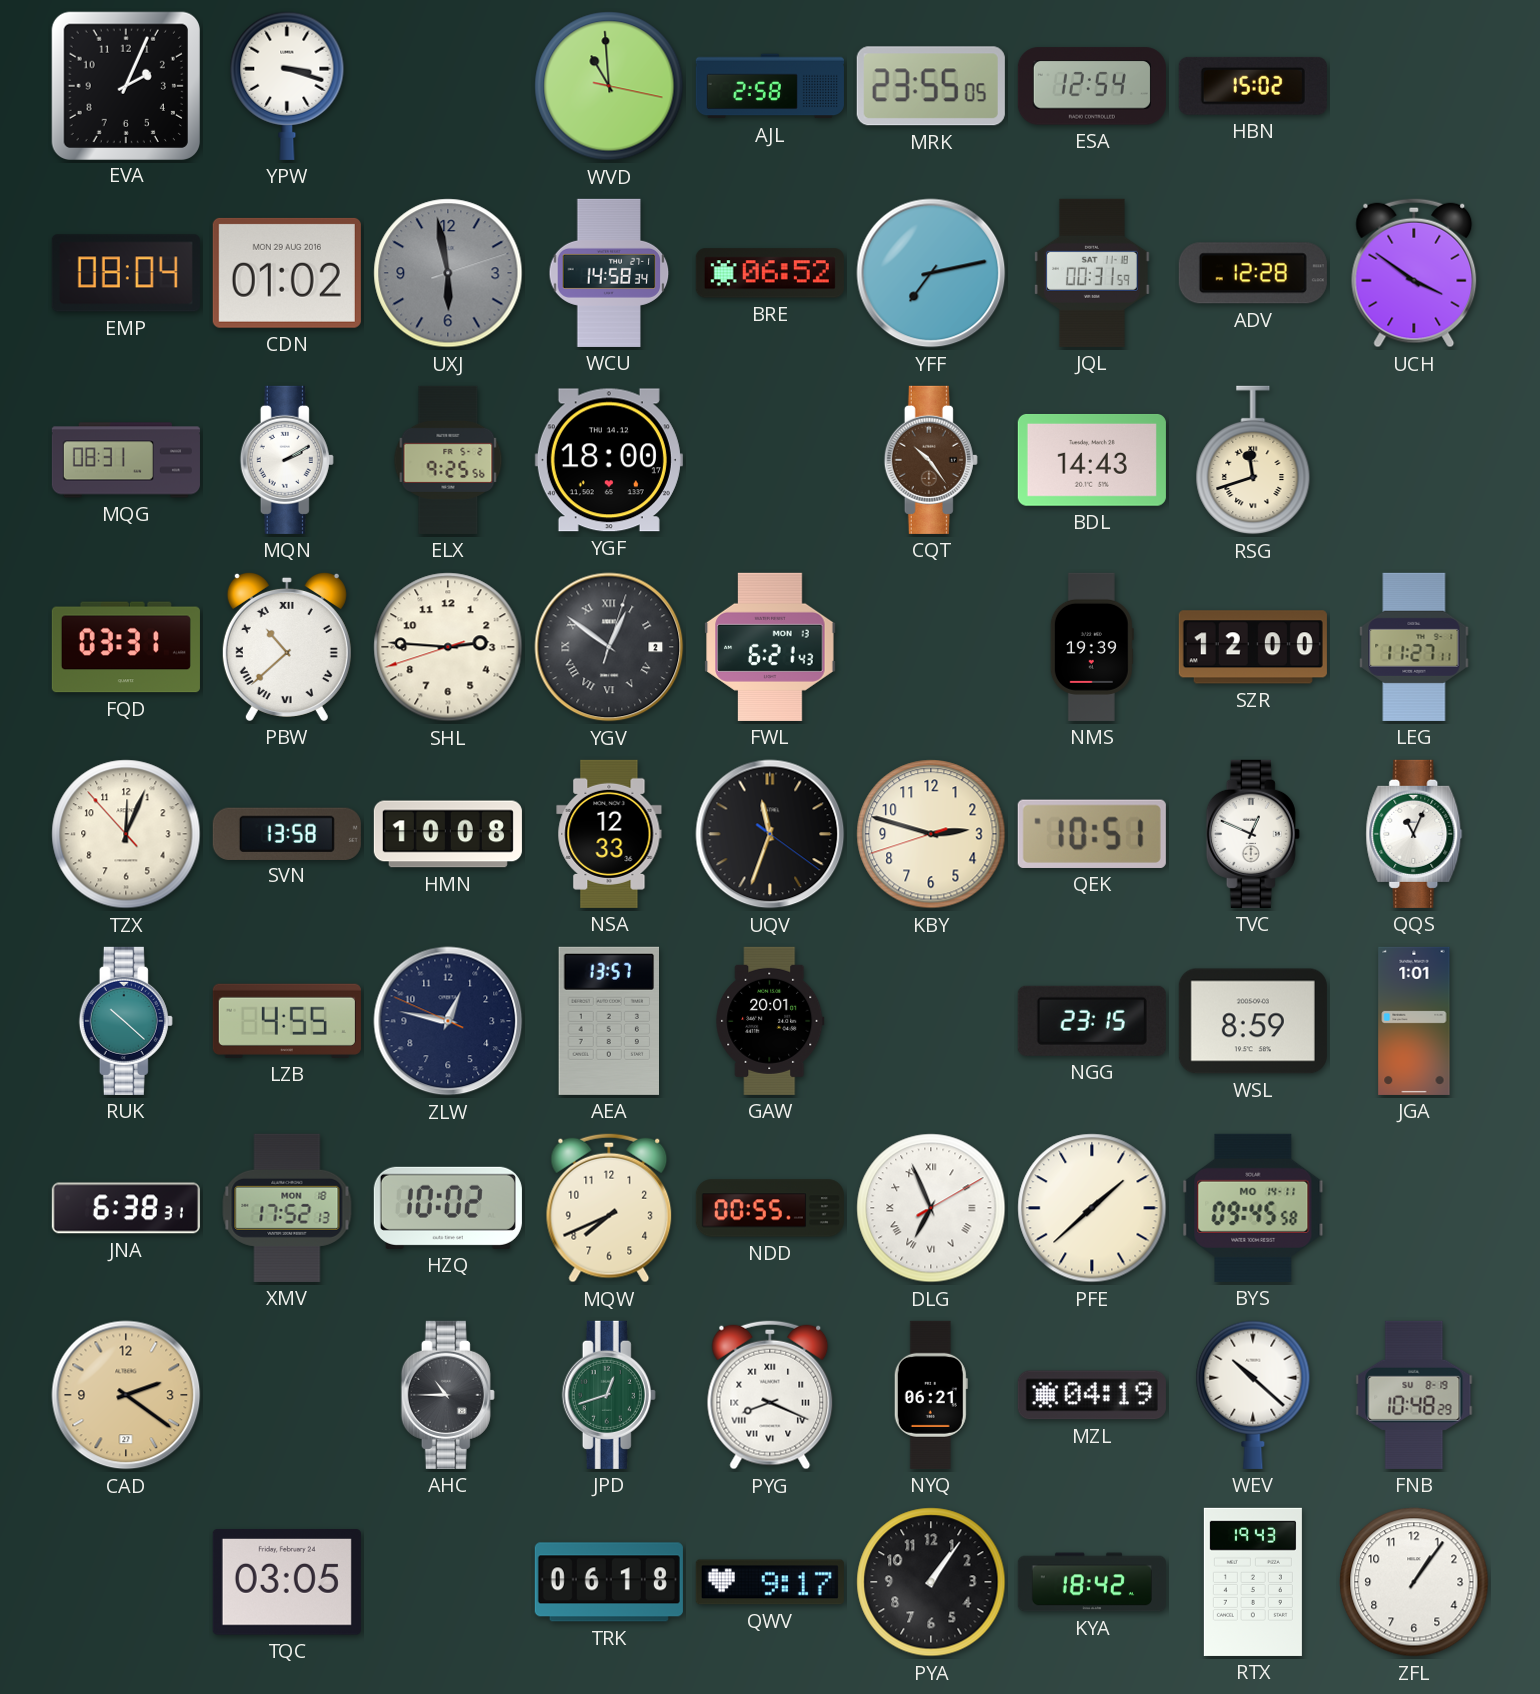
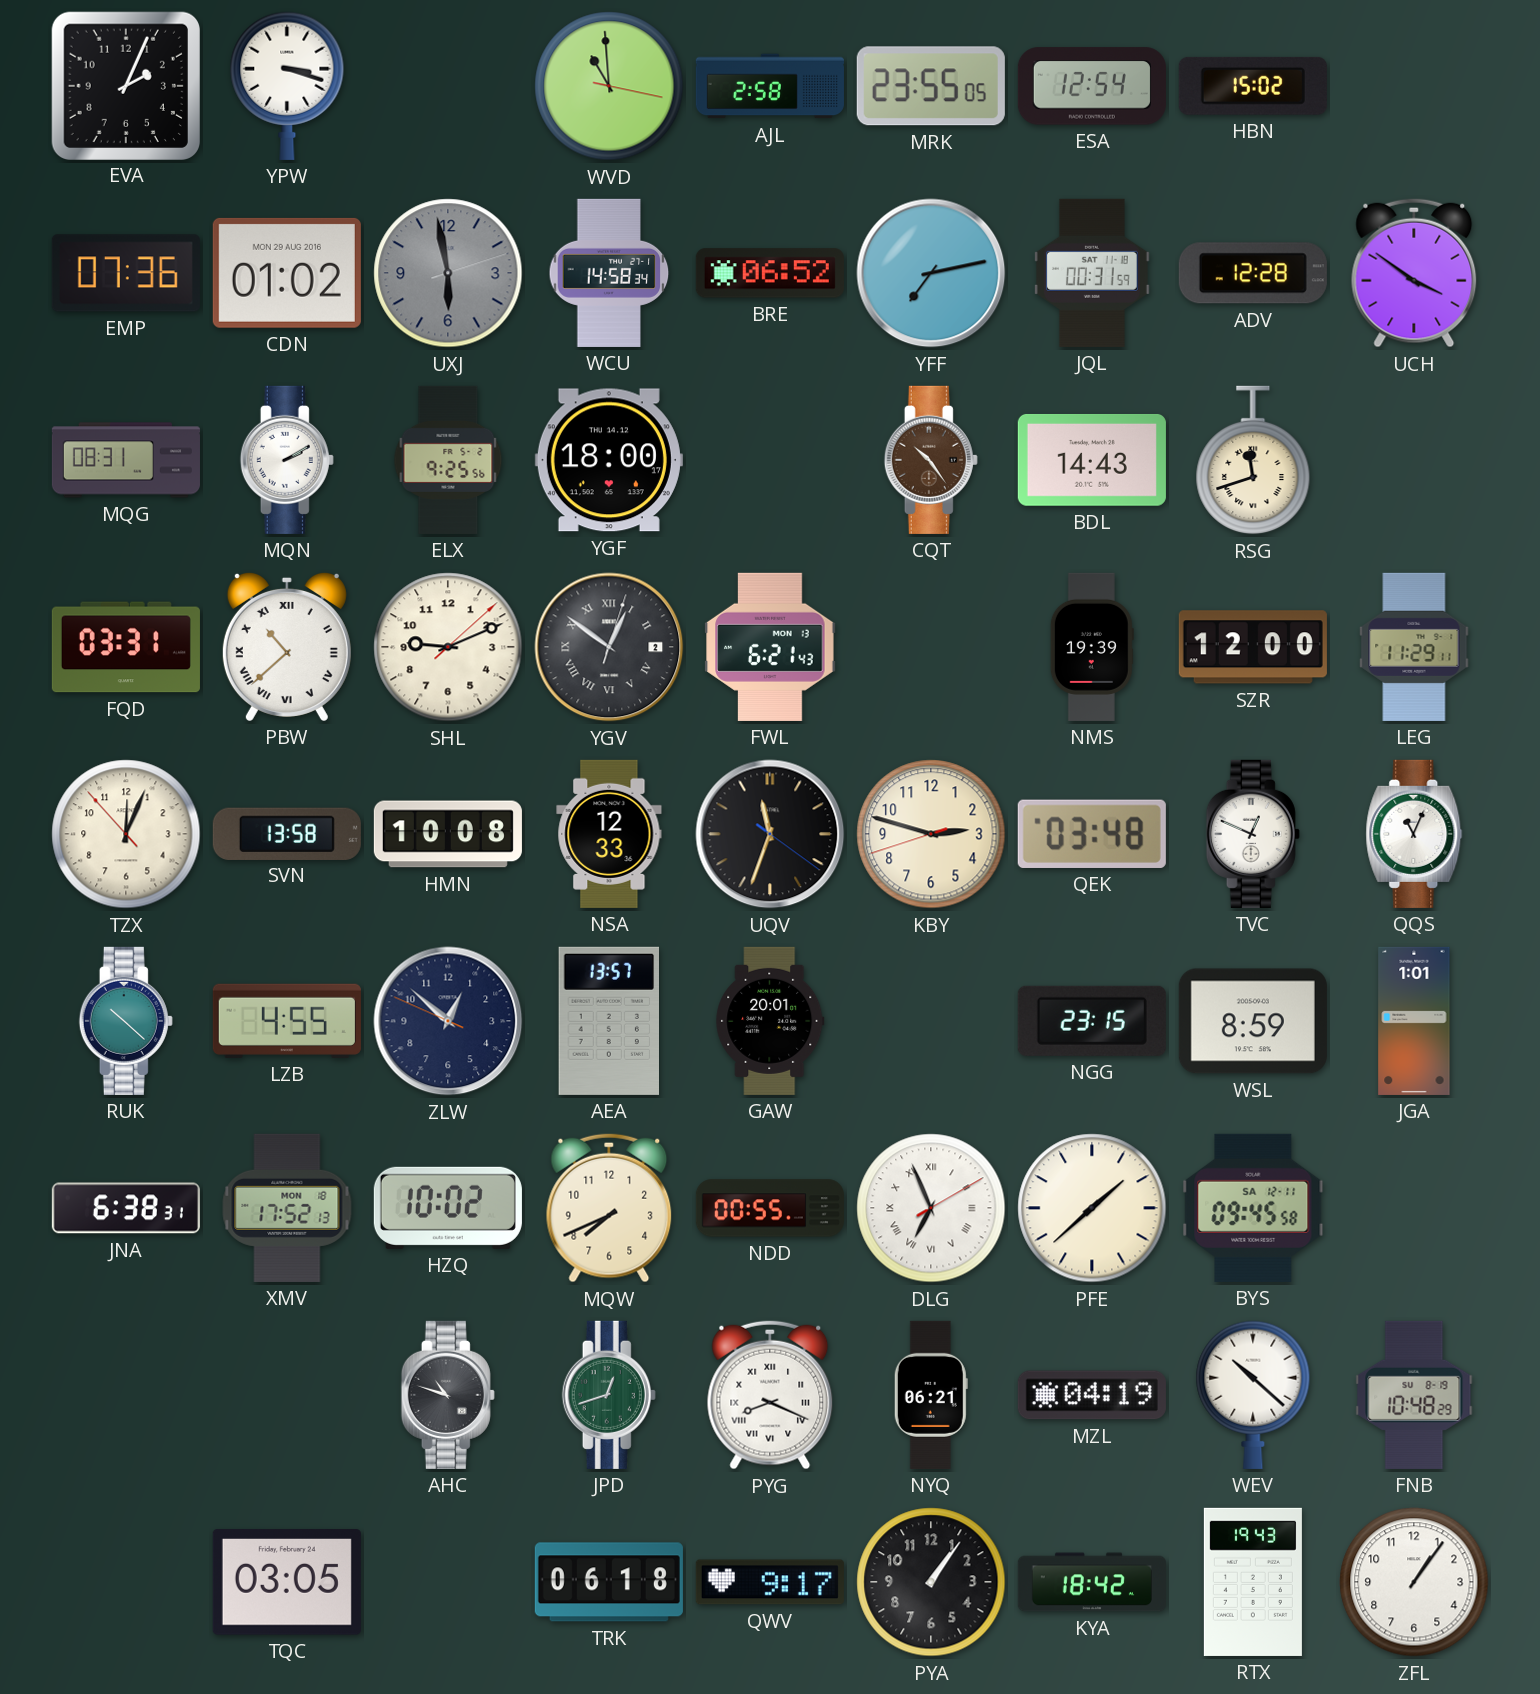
EMP: 08:04 -> 07:36 (126, 273)
SHL: 2:45 -> 9:11 (448, 647)
LEG: 11:27 -> 11:29 (1414, 647)
QEK: 10:51 -> 03:48 (1092, 834)
ZLW: 12:46 -> 12:51 (448, 1021)
BYS date: MO 14-11 -> SA 12-11 (1253, 1208)
CAD: 2:21 -> none (126, 1395)
AHC: 10:45 -> 10:48 (448, 1395)
